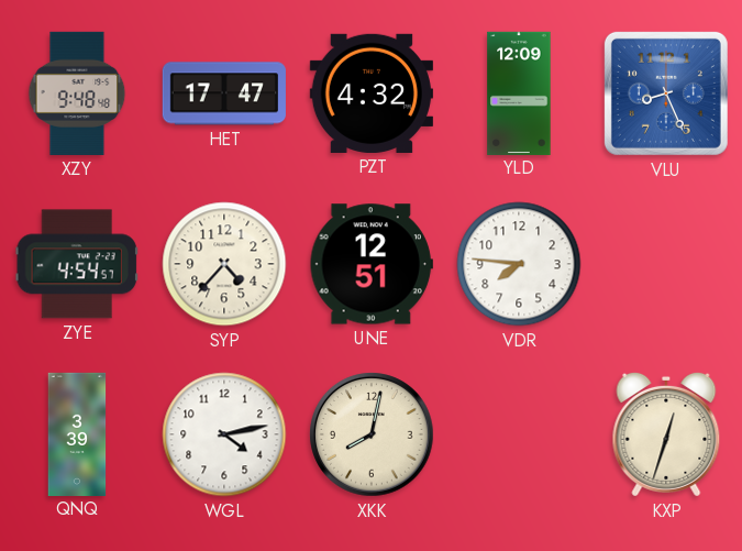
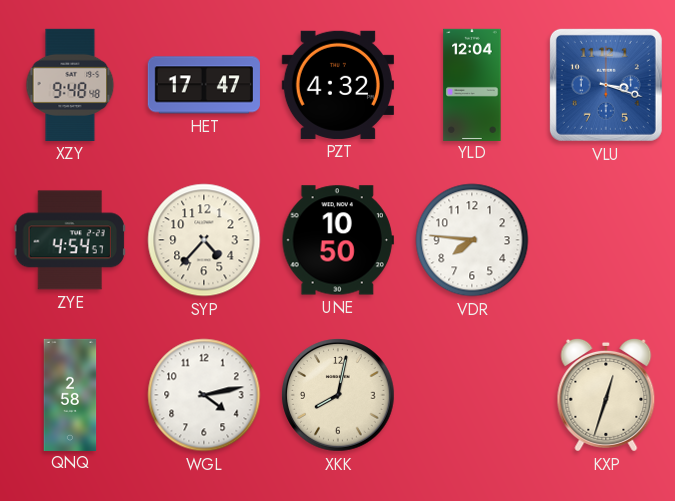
YLD: 12:09 -> 12:04 (472, 84)
VLU: 8:26 -> 3:18 (606, 85)
UNE: 12:51 -> 10:50 (338, 240)
QNQ: 3:39 -> 2:58 (70, 394)
